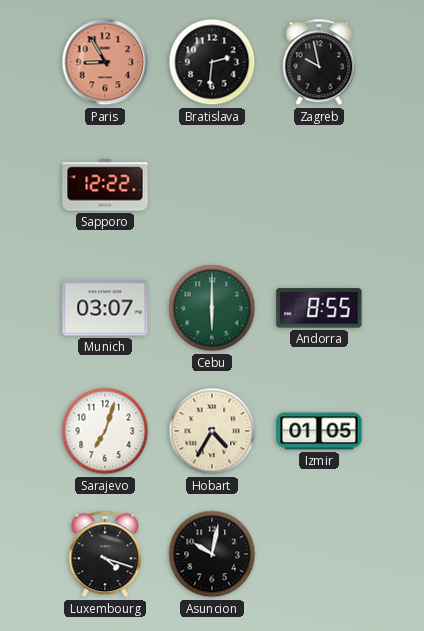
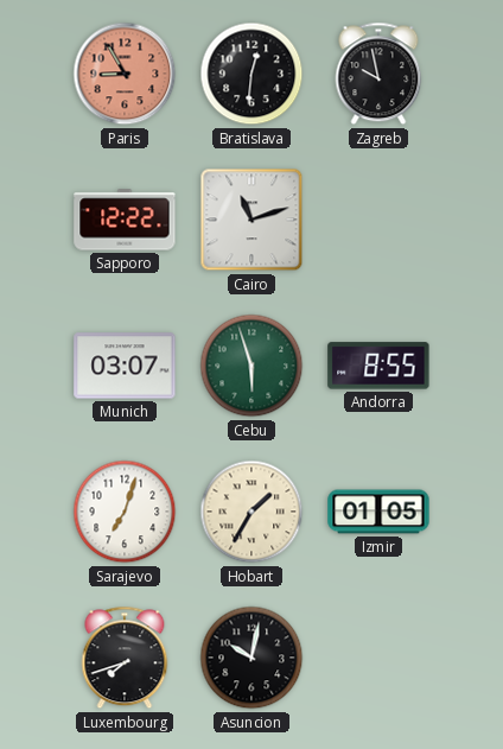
Bratislava: 2:31 -> 12:31 (251, 74)
Cairo: none -> 11:12 (251, 220)
Cebu: 6:00 -> 5:57 (251, 366)
Hobart: 4:35 -> 1:35 (251, 512)
Luxembourg: 4:18 -> 7:42 (125, 658)
